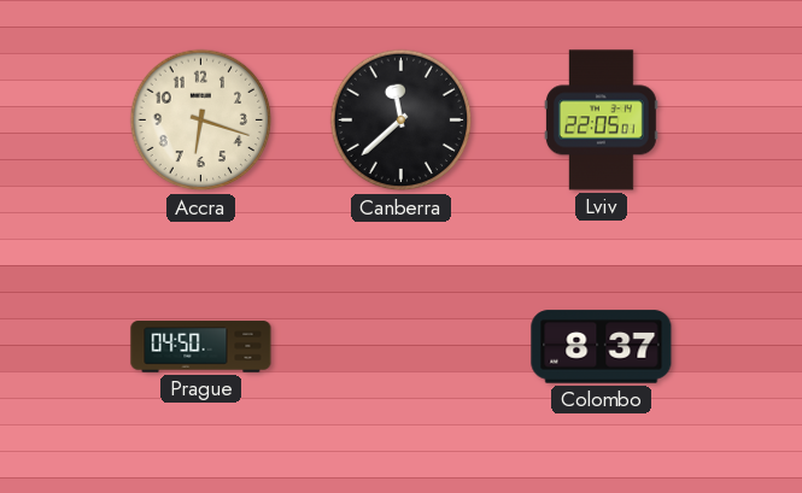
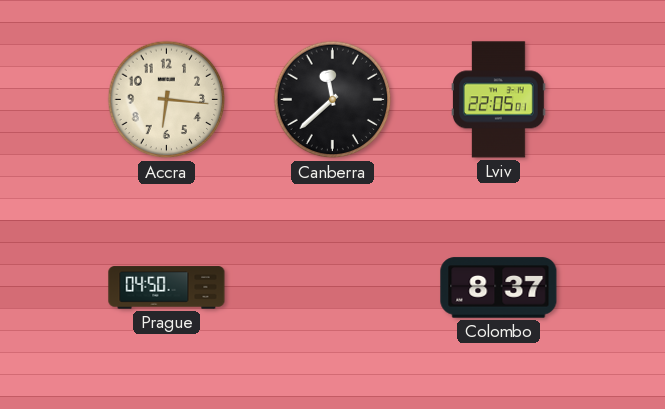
Accra: 6:18 -> 6:16 (167, 100)
